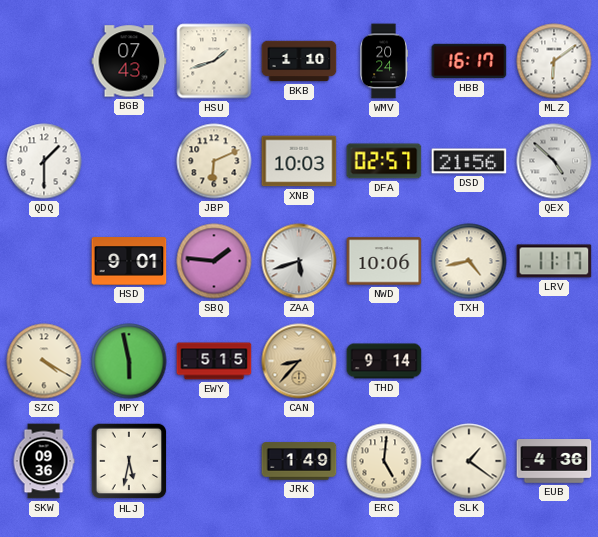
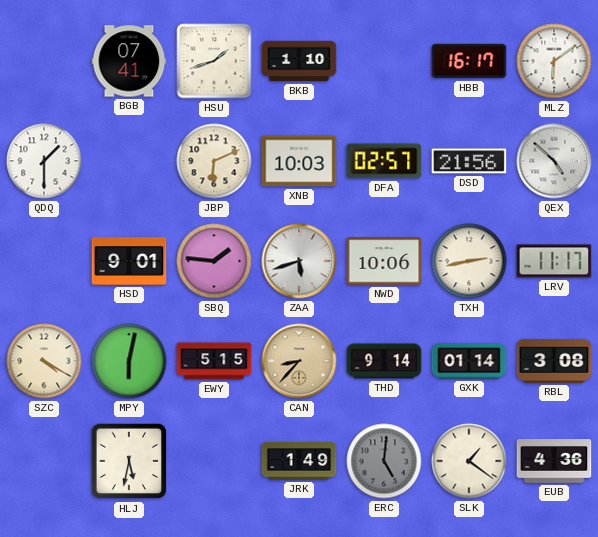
BGB: 07:43 -> 07:41 (129, 61)
WMV: 20:24 -> none (384, 61)
TXH: 4:43 -> 2:43 (469, 261)
MPY: 5:58 -> 6:02 (129, 361)
GXK: none -> 01:14 (469, 361)
RBL: none -> 3:08 (554, 362)
SKW: 09:36 -> none (44, 461)
ERC dial: cream -> grey (384, 461)
